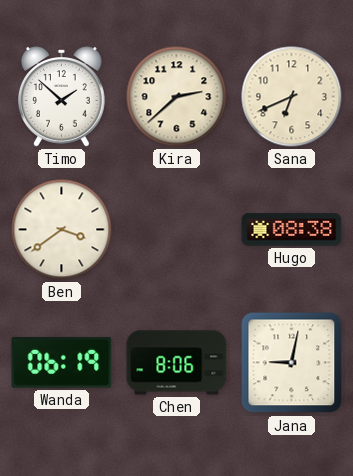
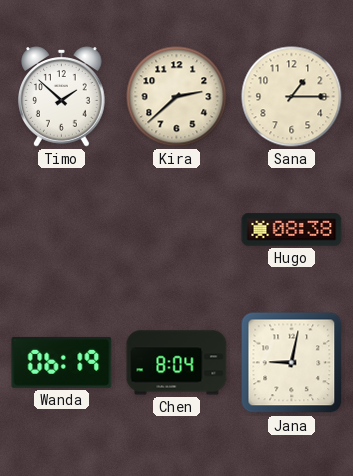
Sana: 6:41 -> 1:15 (292, 97)
Ben: 3:39 -> none (62, 230)
Chen: 8:06 -> 8:04 (177, 363)
